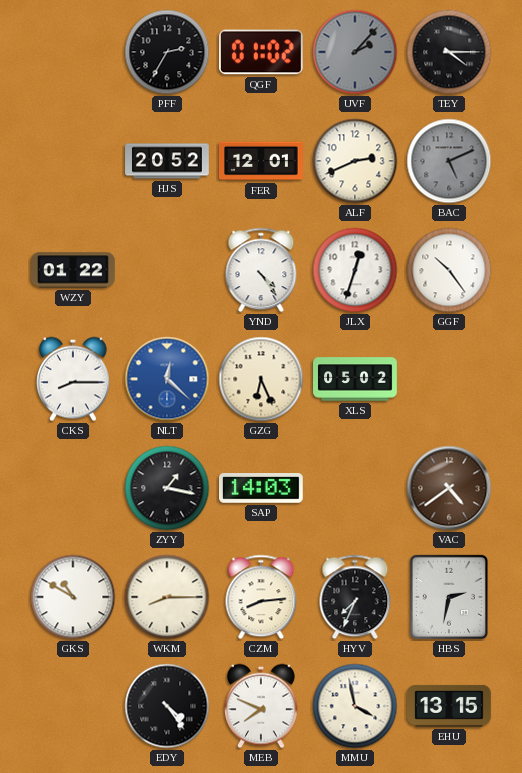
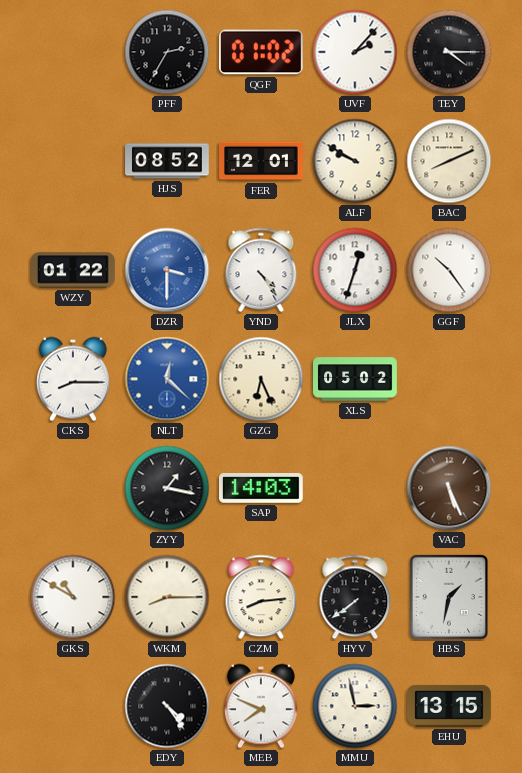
UVF dial: grey -> white (355, 52)
HJS: 20:52 -> 08:52 (167, 161)
ALF: 2:41 -> 9:50 (355, 161)
BAC: 5:11 -> 8:11 (449, 161)
BAC dial: grey -> cream (449, 161)
DZR: none -> 3:30 (167, 270)
VAC: 4:39 -> 5:26 (449, 488)
HYV: 7:34 -> 7:39 (355, 597)
HBS: 2:32 -> 1:32 (449, 597)
MMU: 3:58 -> 2:58 (355, 706)
